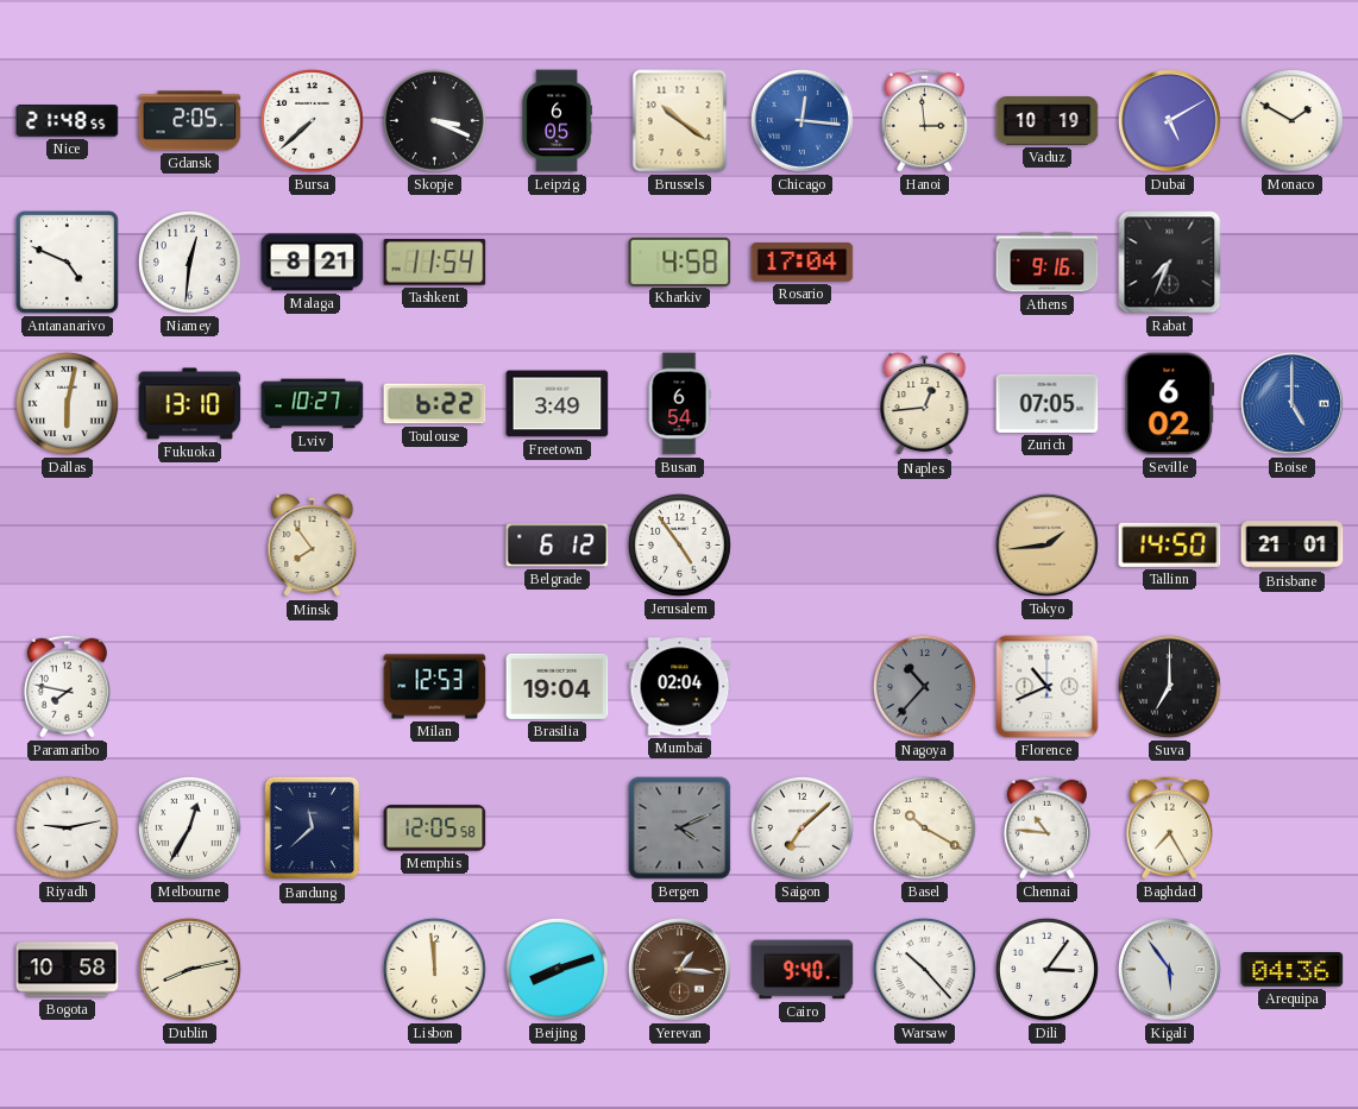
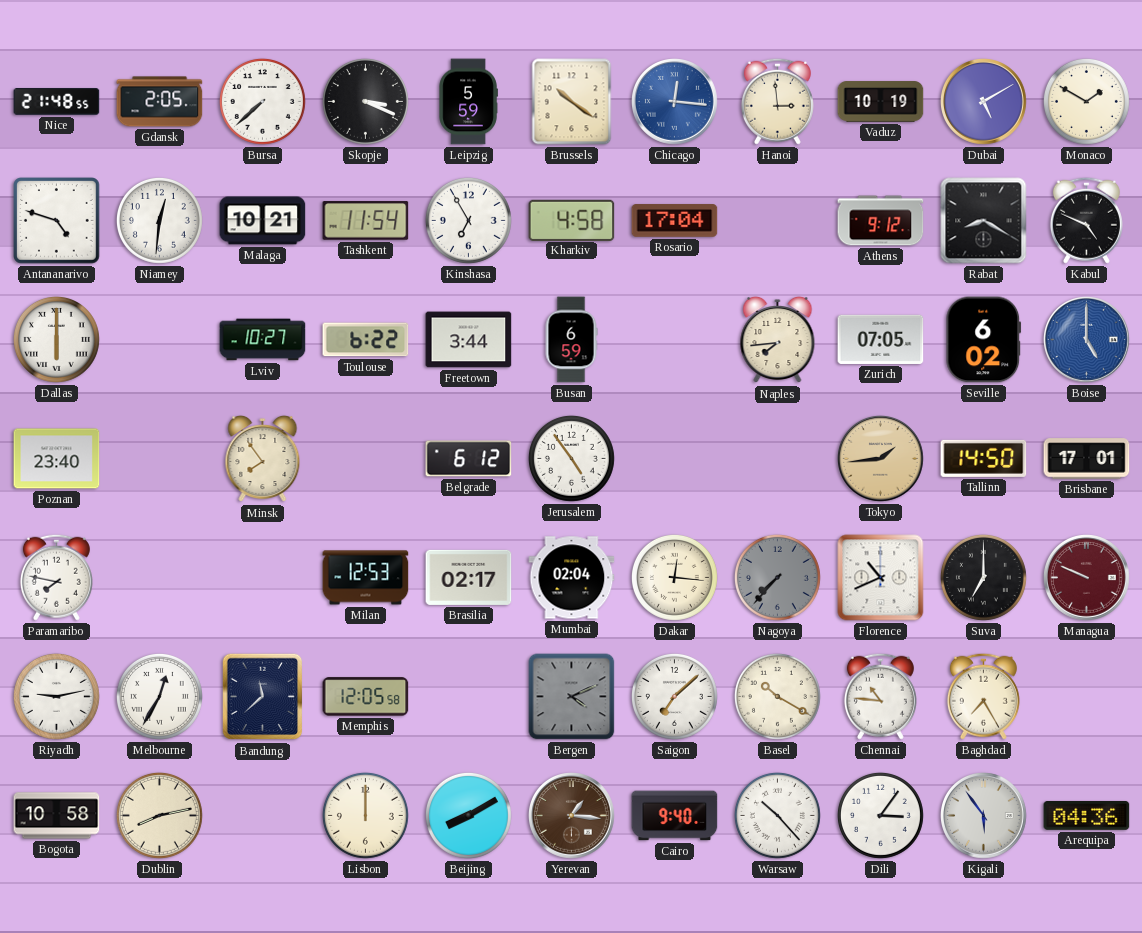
Leipzig: 6:05 -> 5:59 (468, 102)
Antananarivo: 4:49 -> 4:48 (57, 221)
Malaga: 8:21 -> 10:21 (263, 221)
Kinshasa: none -> 6:55 (468, 220)
Athens: 9:16 -> 9:12 (881, 221)
Rabat: 7:34 -> 8:20 (984, 221)
Kabul: none -> 4:49 (1086, 220)
Dallas: 6:02 -> 6:00 (56, 339)
Fukuoka: 13:10 -> none (190, 404)
Freetown: 3:49 -> 3:44 (469, 340)
Busan: 6:54 -> 6:59 (571, 340)
Naples: 12:44 -> 7:44 (778, 340)
Poznan: none -> 23:40 (57, 459)
Brisbane: 21:01 -> 17:01 (1087, 459)
Brasilia: 19:04 -> 02:17 (469, 577)
Dakar: none -> 12:16 (674, 577)
Nagoya: 10:37 -> 7:37 (777, 577)
Managua: none -> 9:49 (1087, 578)
Lisbon: 11:59 -> 12:00 (365, 815)
Beijing: 8:12 -> 8:10 (468, 815)
